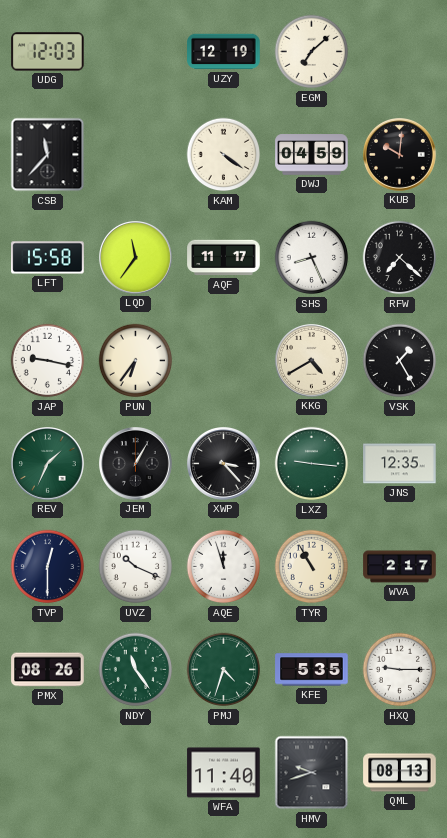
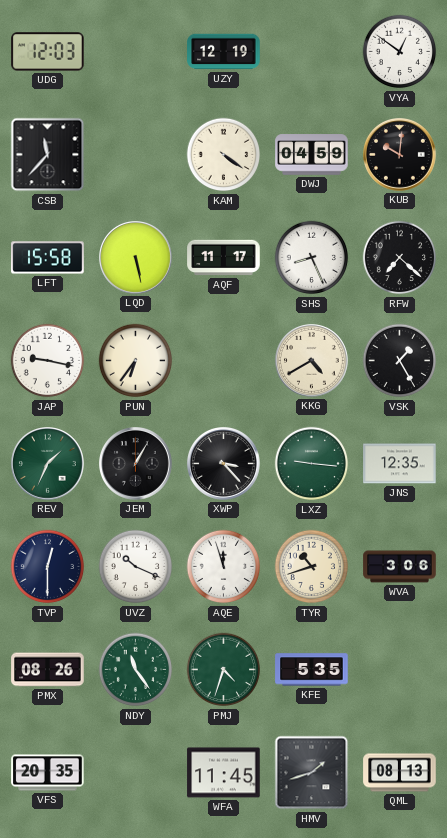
EGM: 7:08 -> none (312, 52)
VYA: none -> 12:51 (400, 52)
LQD: 11:36 -> 5:28 (136, 258)
TYR: 10:55 -> 10:42 (312, 567)
WVA: 2:17 -> 3:06 (400, 567)
HXQ: 9:15 -> none (400, 670)
VFS: none -> 20:35 (48, 773)
WFA: 11:40 -> 11:45 (224, 773)
HMV: 9:42 -> 1:42 (312, 773)
